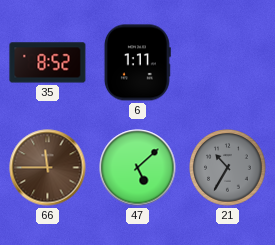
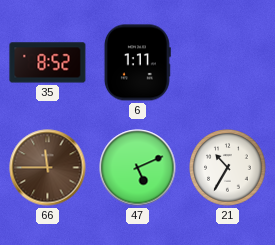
47: 5:08 -> 5:11 (138, 168)
21 dial: grey -> white (228, 168)
